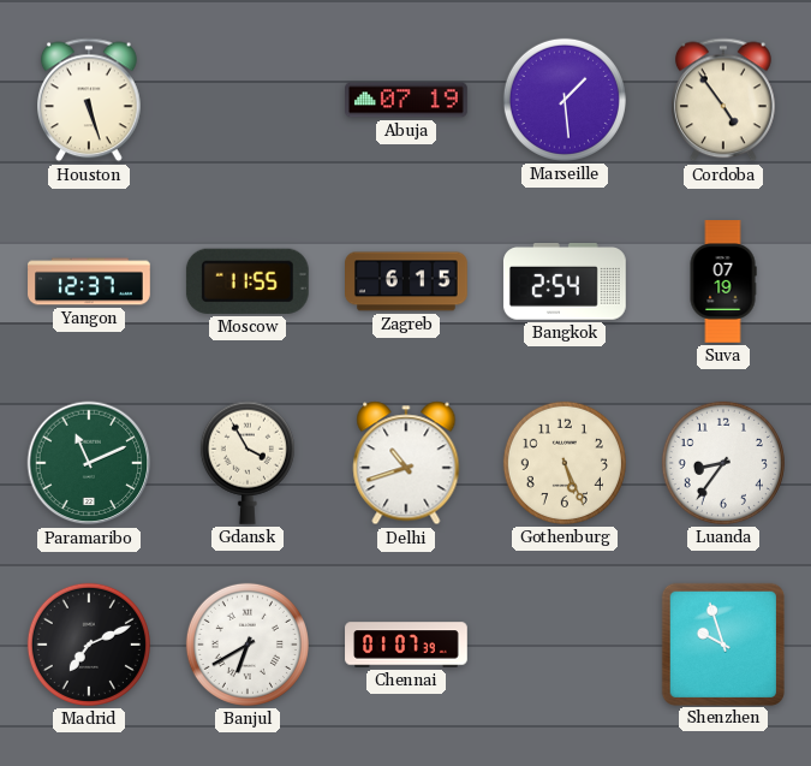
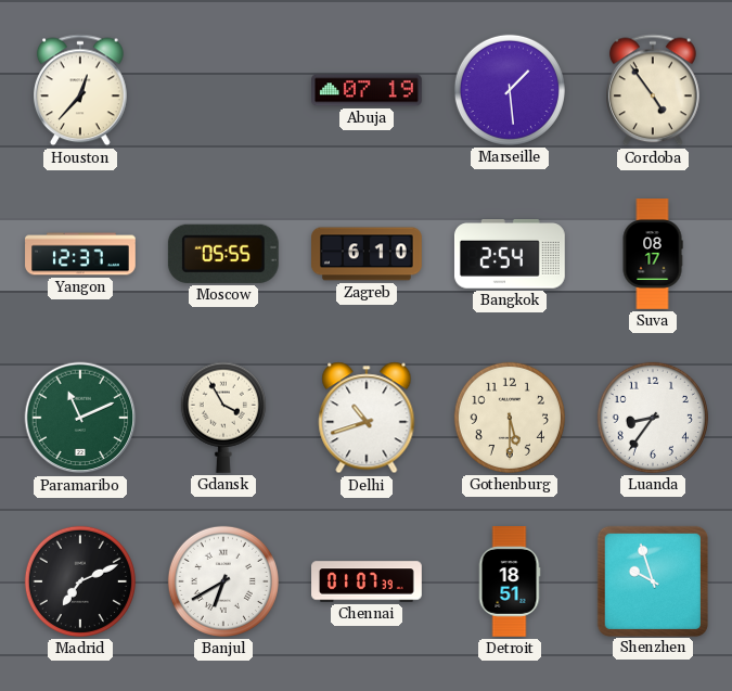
Houston: 5:27 -> 12:37 (81, 90)
Moscow: 11:55 -> 05:55 (223, 254)
Zagreb: 6:15 -> 6:10 (368, 254)
Suva: 07:19 -> 08:17 (653, 254)
Gothenburg: 5:26 -> 5:30 (510, 418)
Detroit: none -> 18:51 (510, 583)
